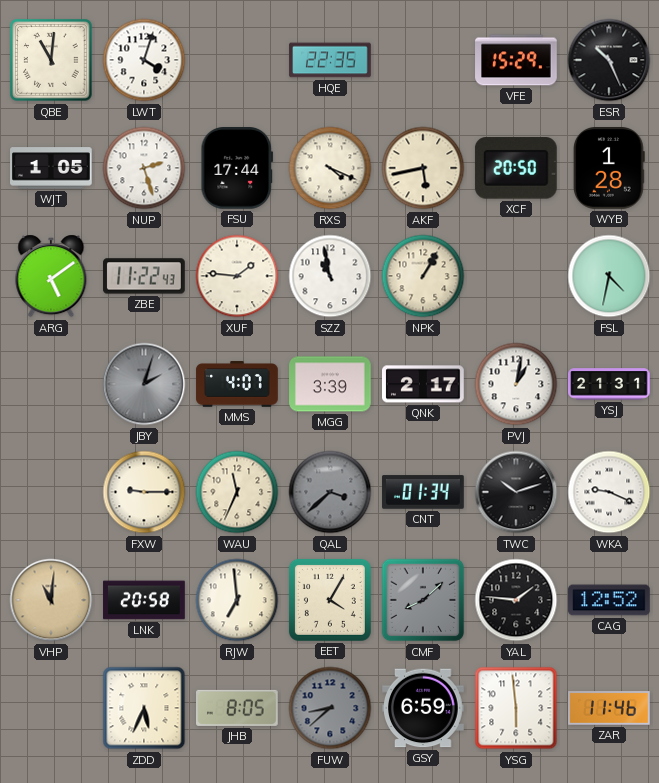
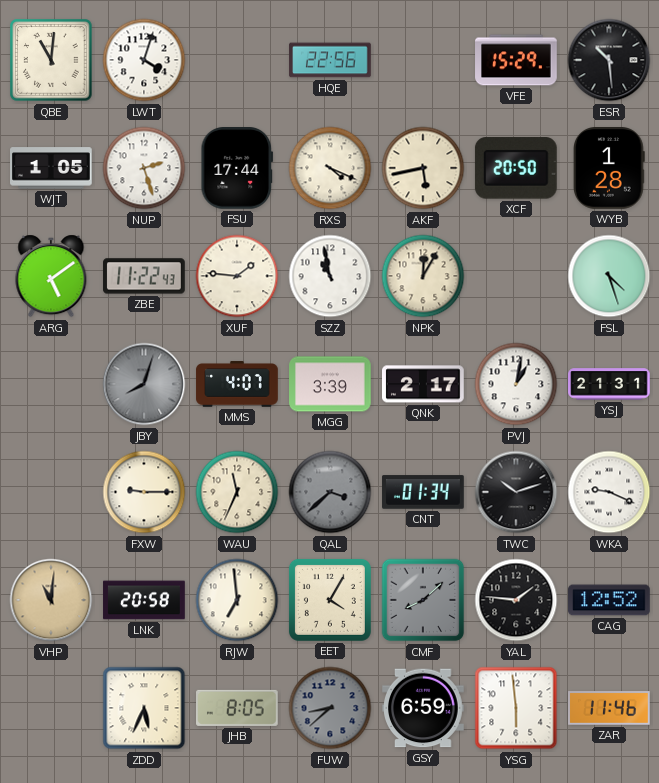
HQE: 22:35 -> 22:56 (330, 60)
ESR: 10:26 -> 10:29 (609, 60)
NPK: 1:05 -> 12:05 (423, 276)
FSL: 4:32 -> 4:27 (609, 276)
JBY: 2:03 -> 8:03 (144, 384)
